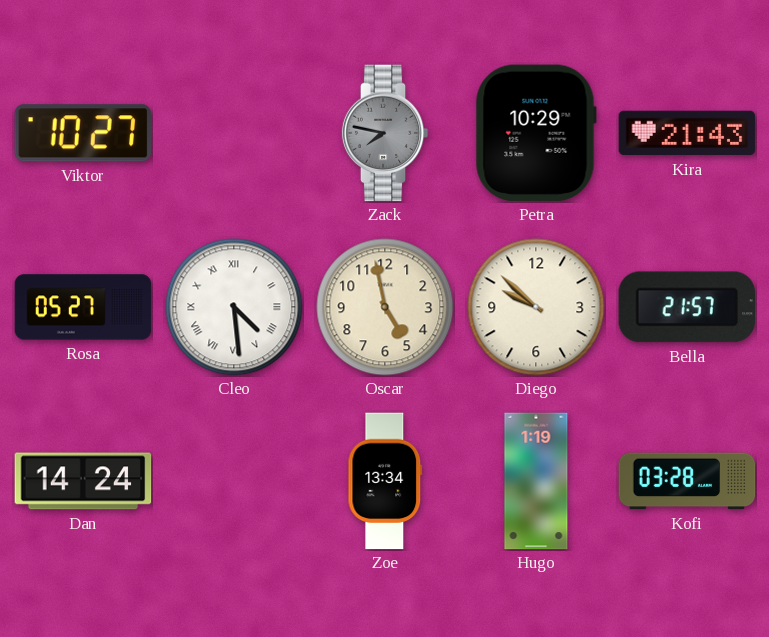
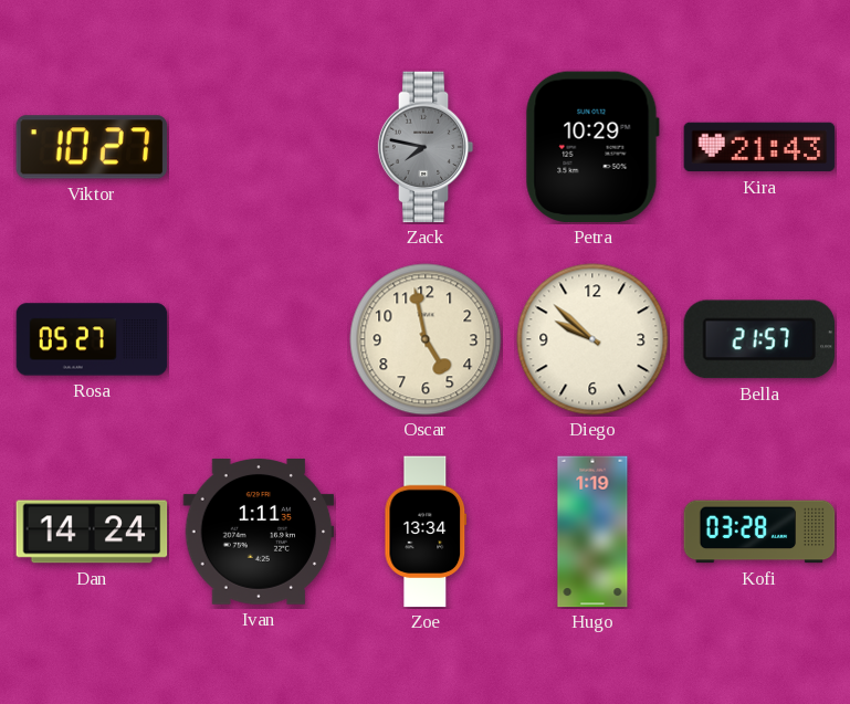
Cleo: 4:29 -> none (234, 307)
Ivan: none -> 1:11 (259, 533)
